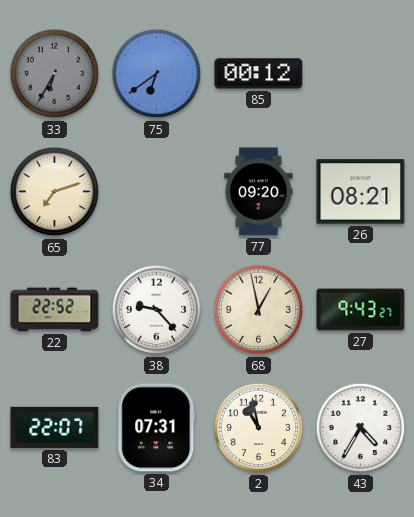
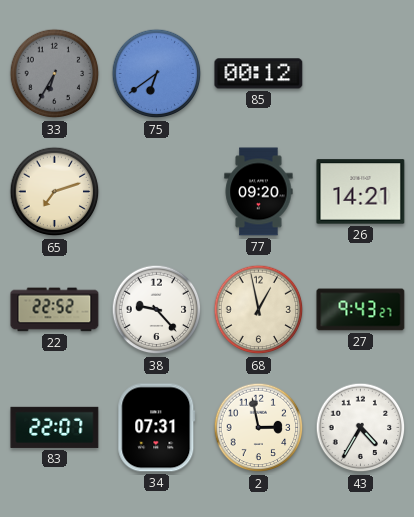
26: 08:21 -> 14:21 (361, 192)
2: 10:58 -> 2:58 (259, 428)
